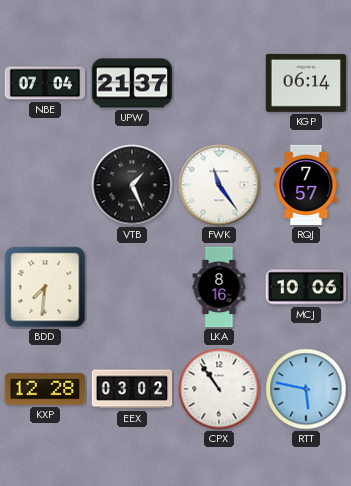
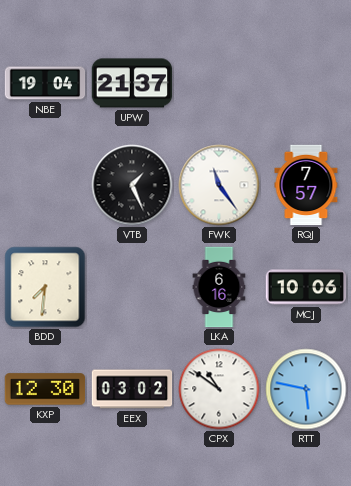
NBE: 07:04 -> 19:04 (45, 83)
KGP: 06:14 -> none (306, 83)
LKA: 8:16 -> 6:16 (219, 287)
KXP: 12:28 -> 12:30 (45, 389)
CPX: 10:54 -> 10:51 (219, 389)
